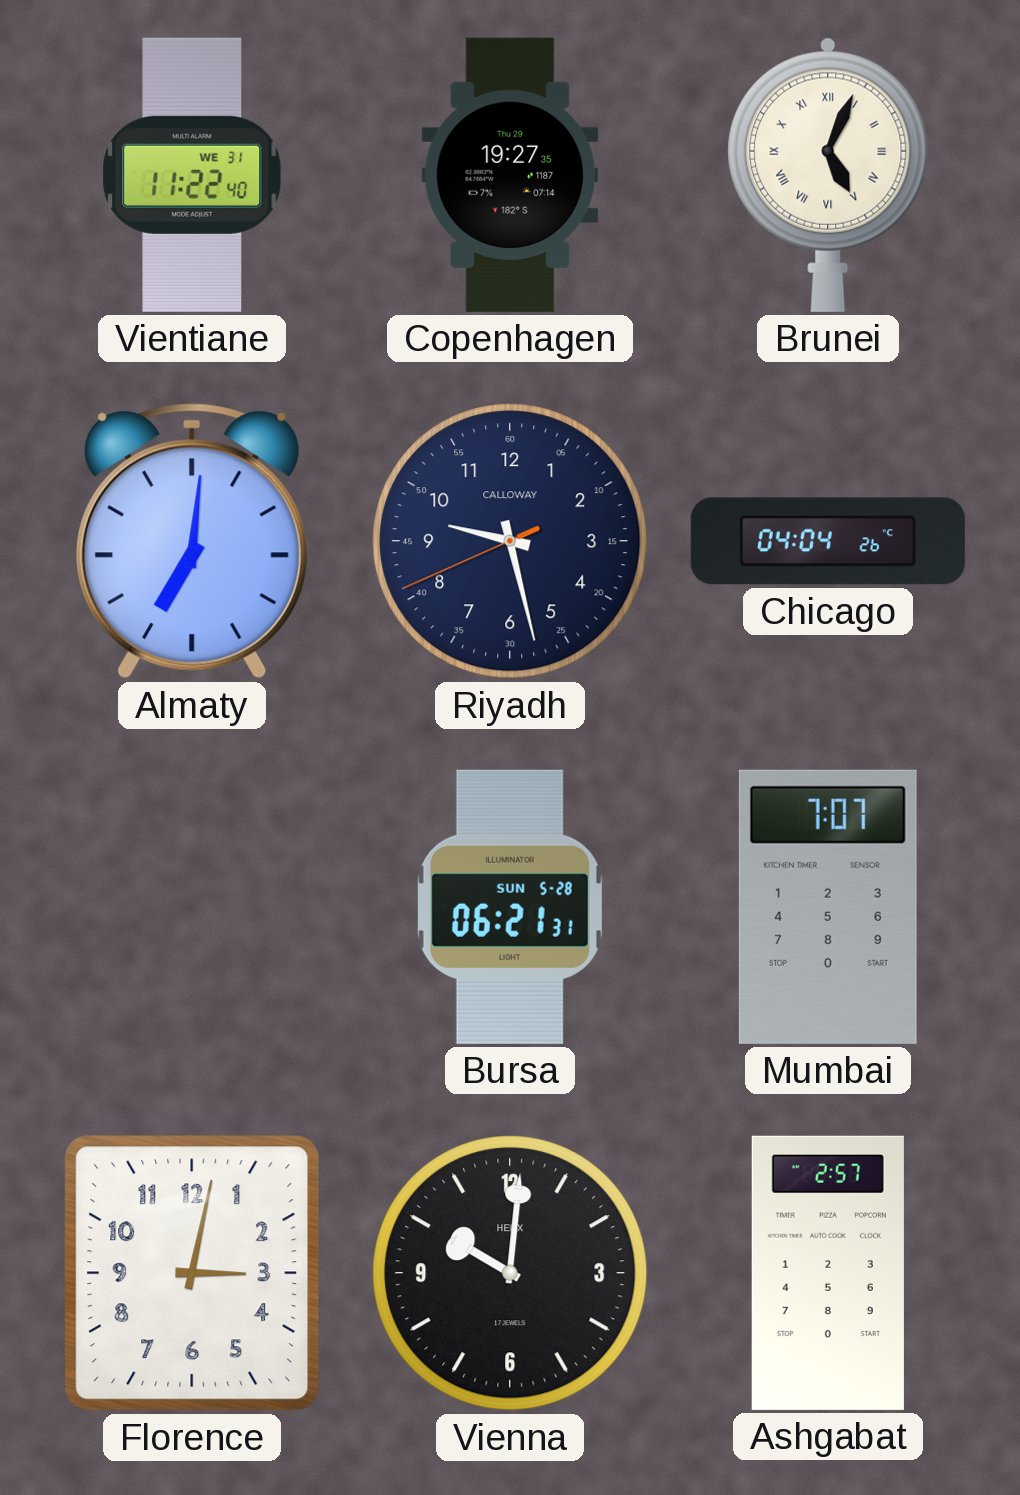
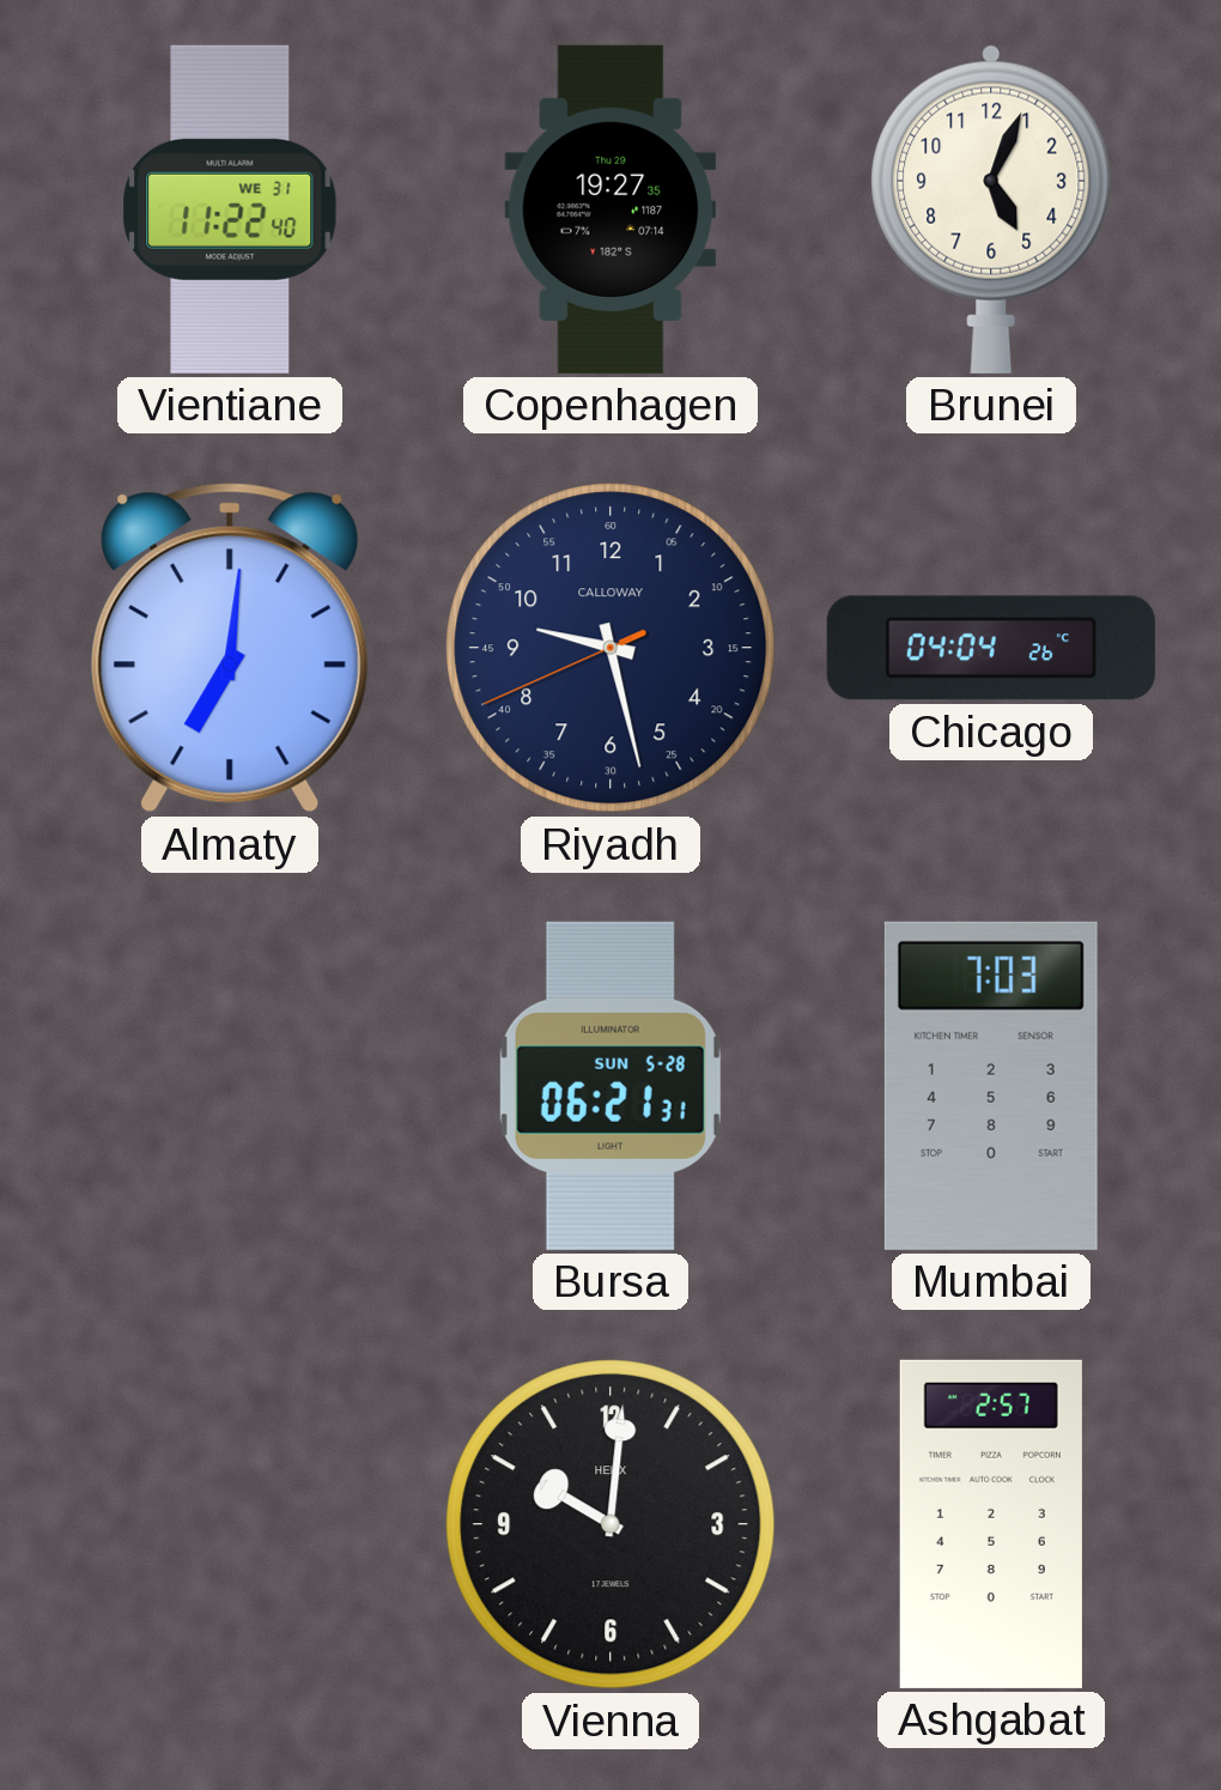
Brunei numerals: Roman -> Arabic (991, 210)
Mumbai: 7:07 -> 7:03 (991, 1086)
Florence: 3:02 -> none (192, 1273)
